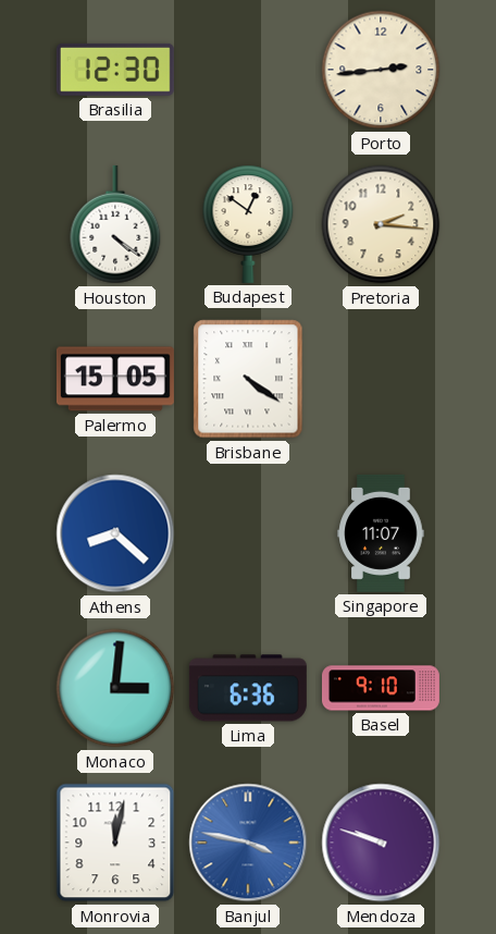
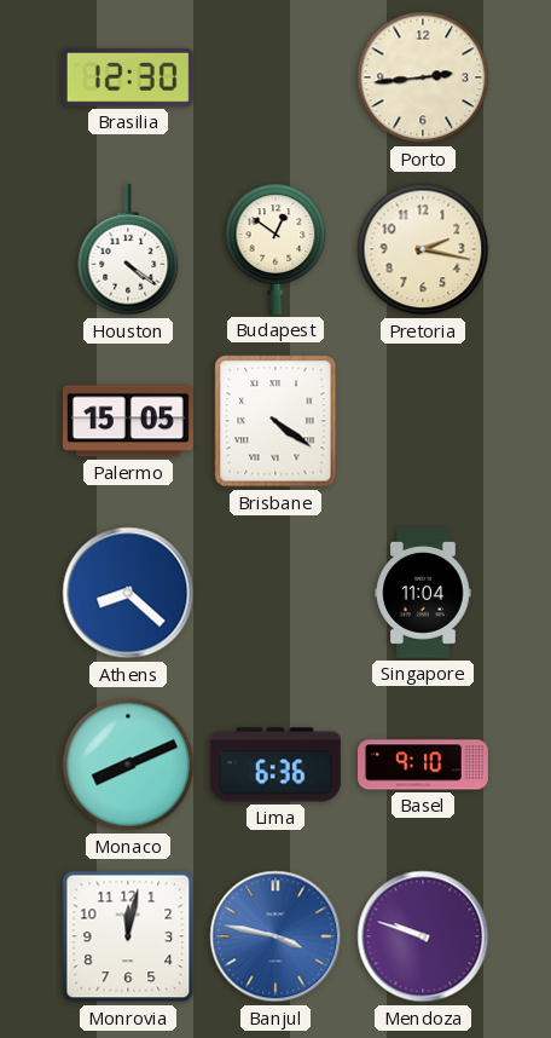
Pretoria: 2:16 -> 2:17 (423, 249)
Singapore: 11:07 -> 11:04 (423, 593)
Monaco: 3:01 -> 8:11 (128, 765)
